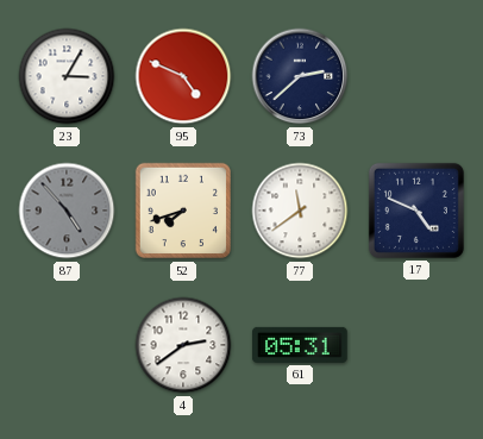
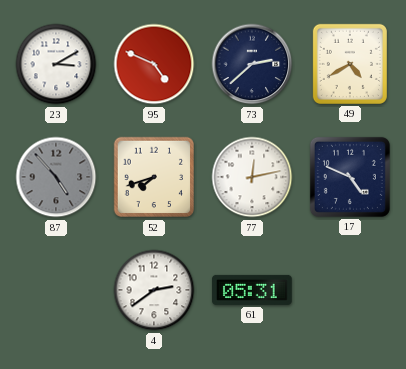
23: 3:05 -> 3:10 (56, 64)
49: none -> 4:40 (350, 64)
77: 11:39 -> 12:13 (252, 177)
